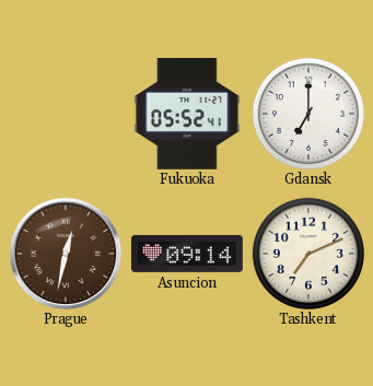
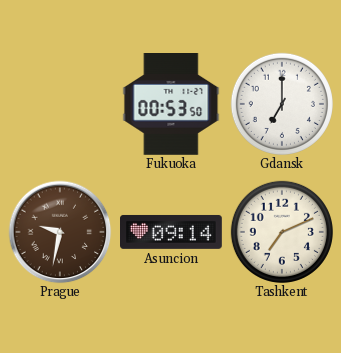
Fukuoka: 05:52 -> 00:53 (171, 105)
Prague: 12:32 -> 9:32 (60, 232)
